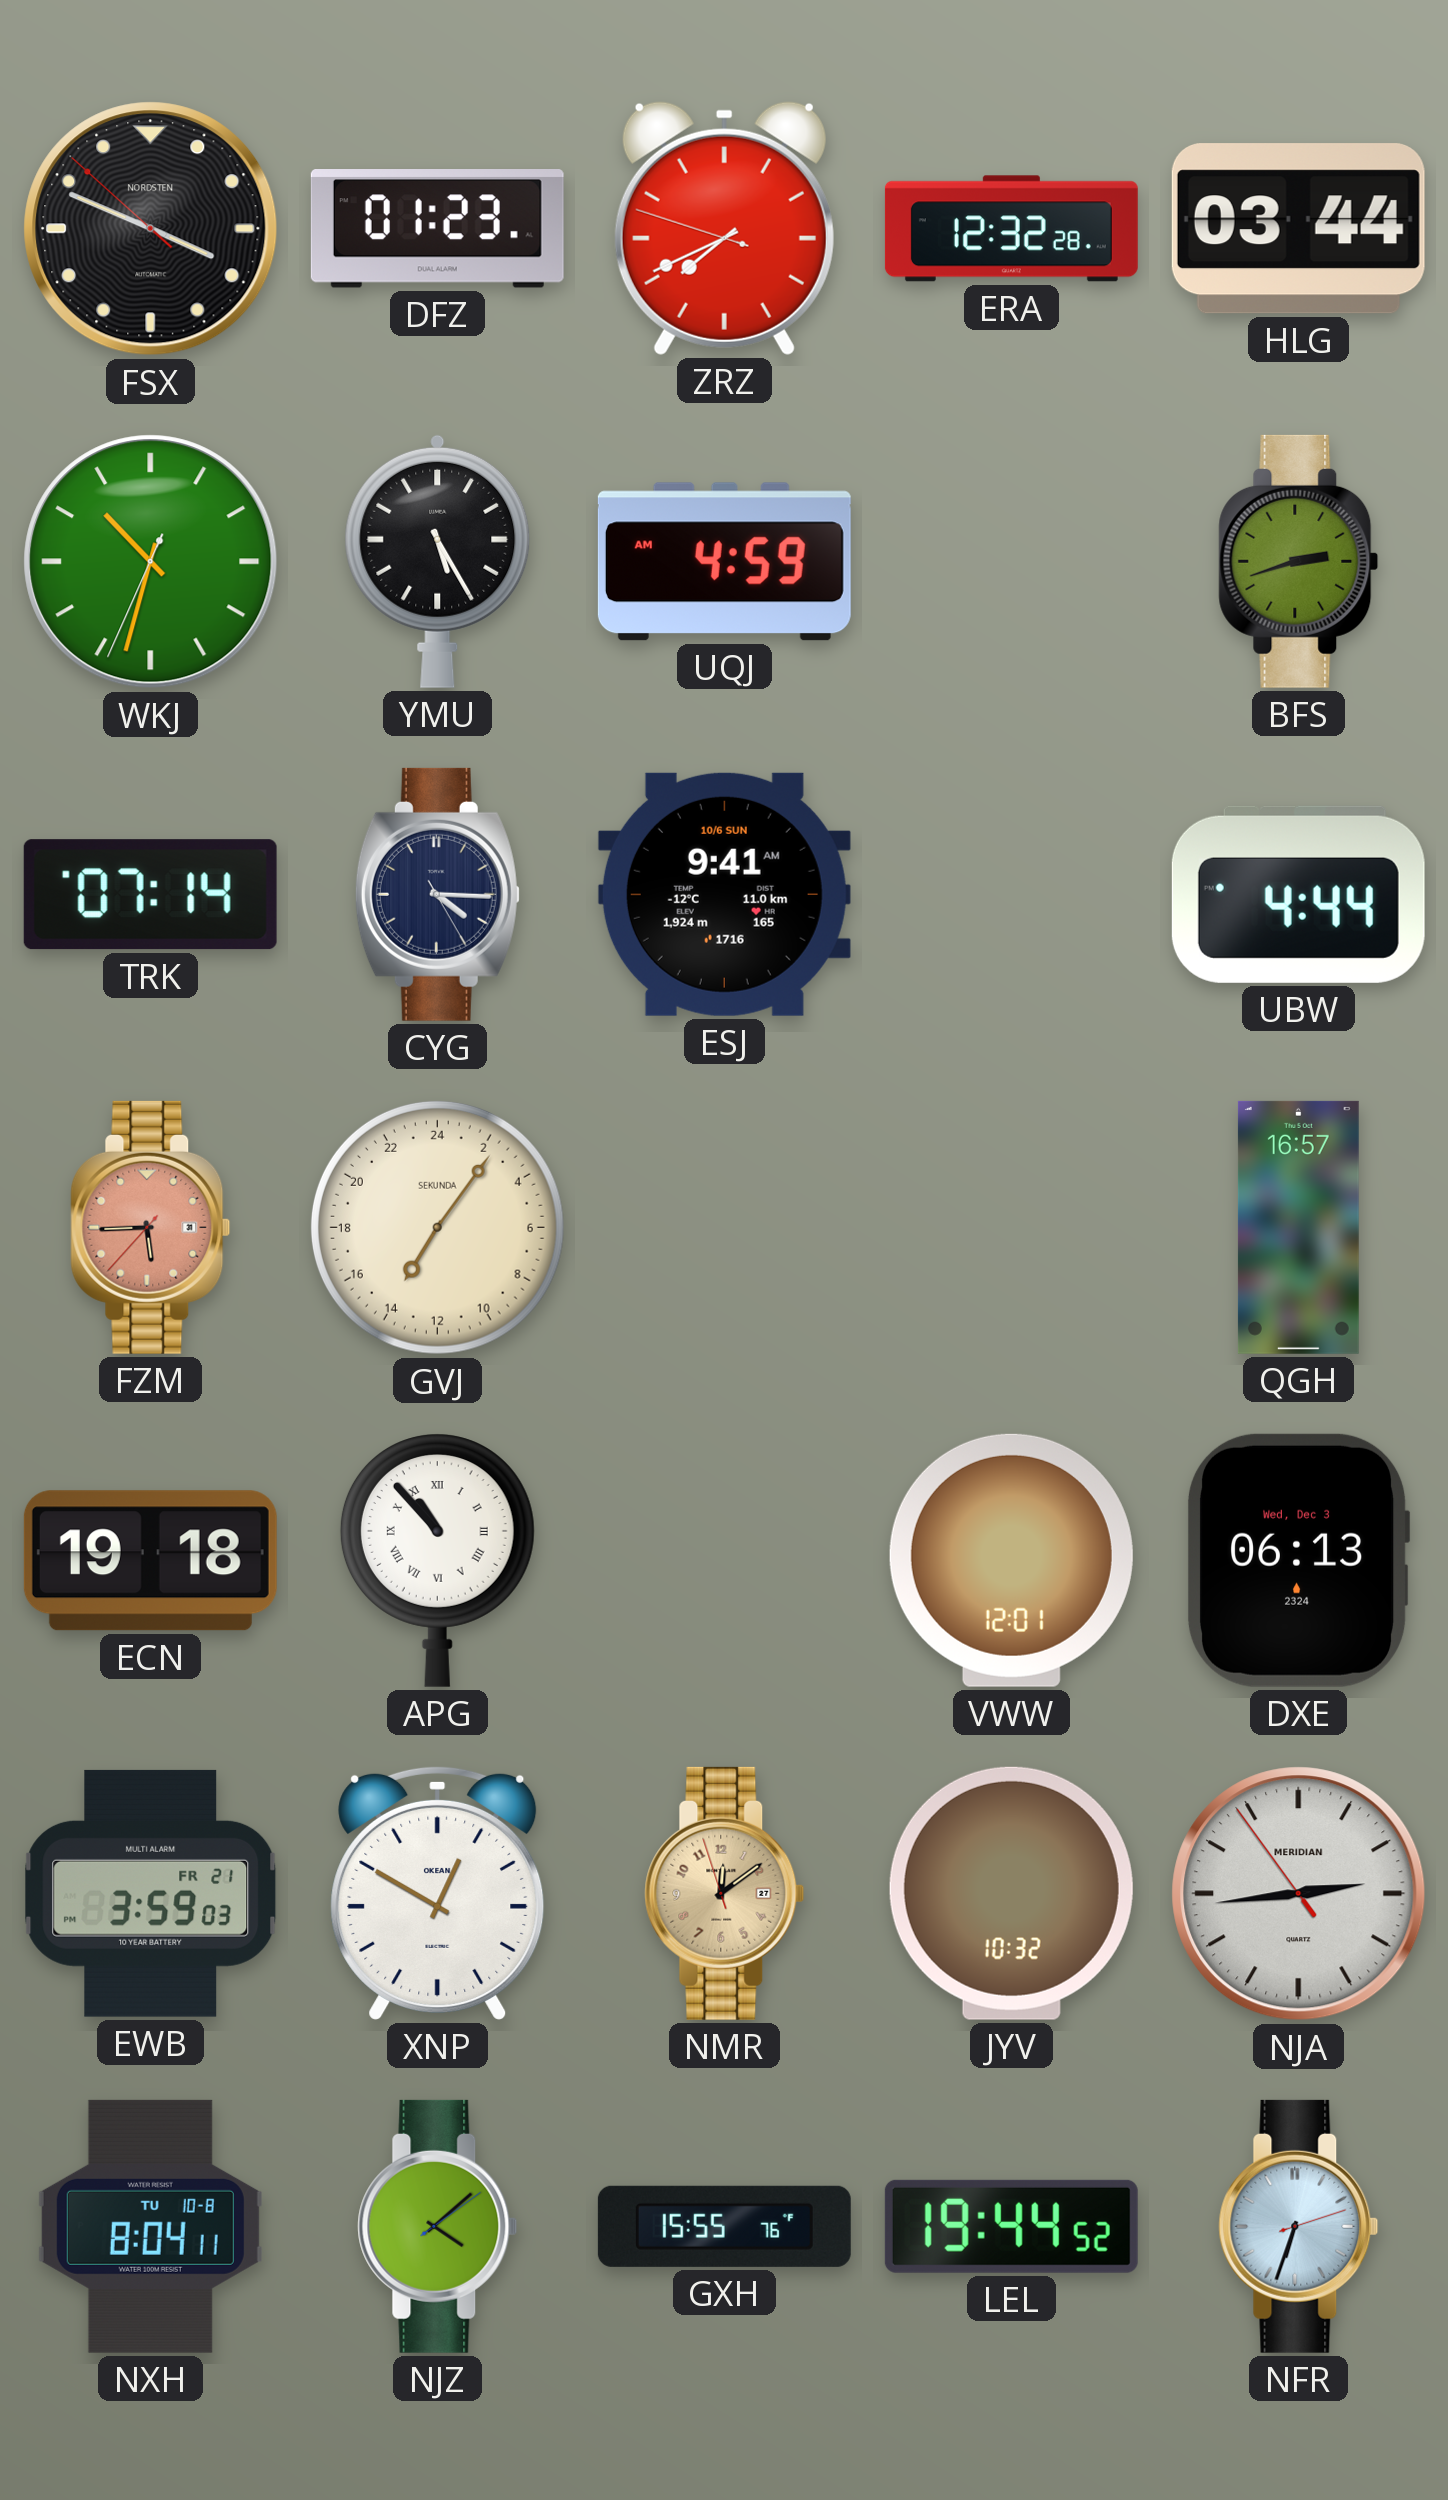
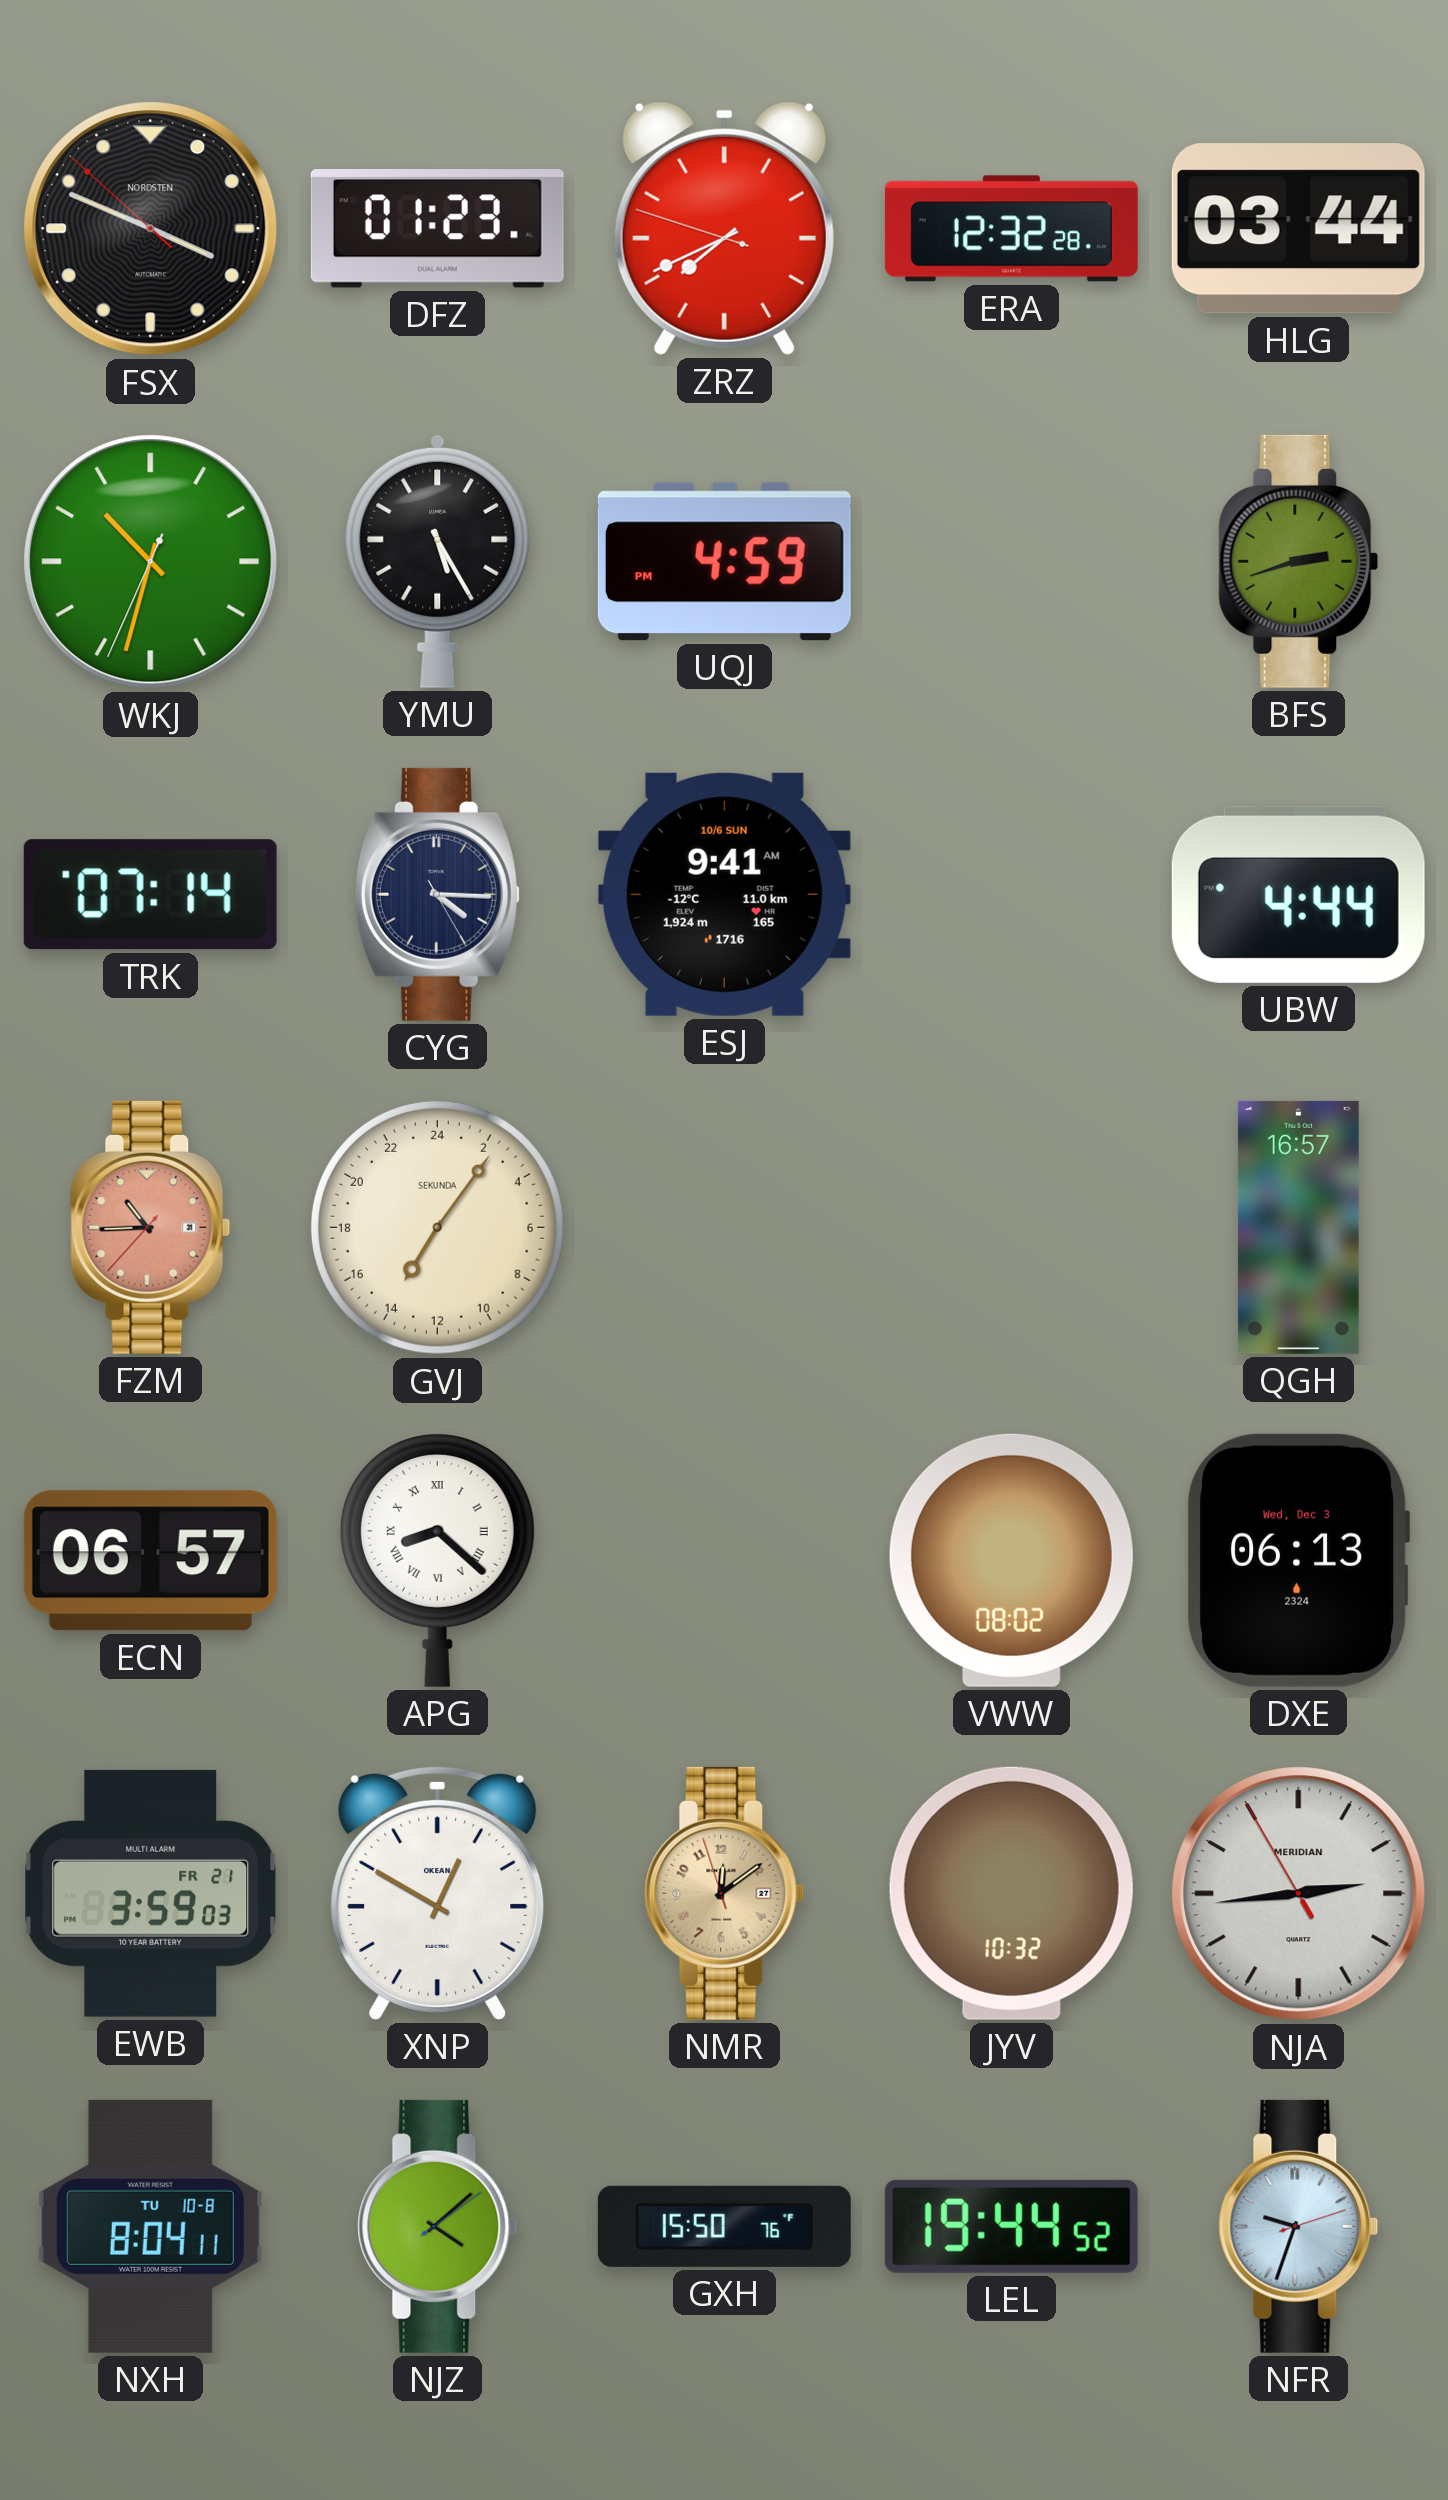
UQJ: 4:59 AM -> 4:59 PM (724, 562)
FZM: 5:44 -> 10:44 (151, 1227)
ECN: 19:18 -> 06:57 (150, 1561)
APG: 10:53 -> 8:22 (437, 1560)
VWW: 12:01 -> 08:02 (1011, 1560)
NJA: 2:43:54 -> 2:43:55 (1299, 1894)
GXH: 15:55 -> 15:50 (724, 2226)
NFR: 6:33 -> 9:33 (1299, 2226)
